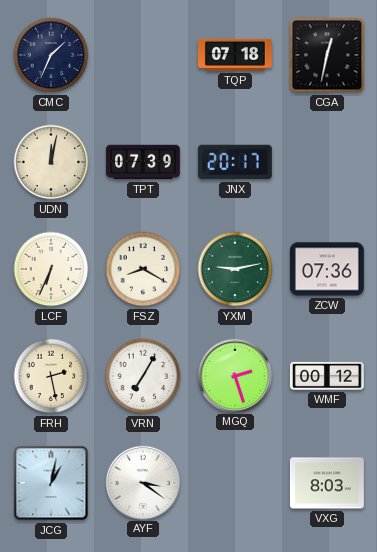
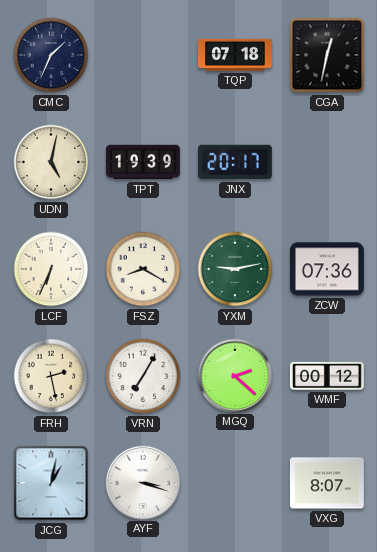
UDN: 12:02 -> 5:02 (51, 162)
TPT: 07:39 -> 19:39 (143, 162)
MGQ: 2:27 -> 2:22 (234, 375)
AYF: 3:21 -> 3:18 (142, 482)
VXG: 8:03 -> 8:07 (327, 483)
